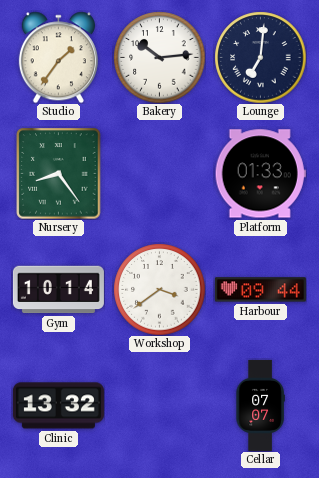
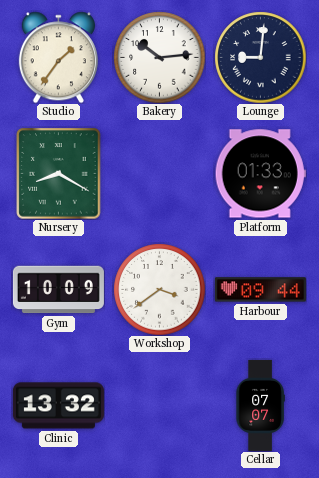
Lounge: 7:01 -> 9:01 (260, 57)
Nursery: 8:24 -> 8:20 (59, 173)
Gym: 10:14 -> 10:09 (58, 290)
